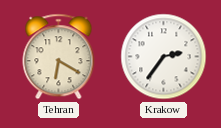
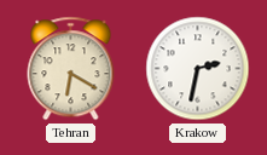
Krakow: 2:36 -> 2:32 (198, 69)
